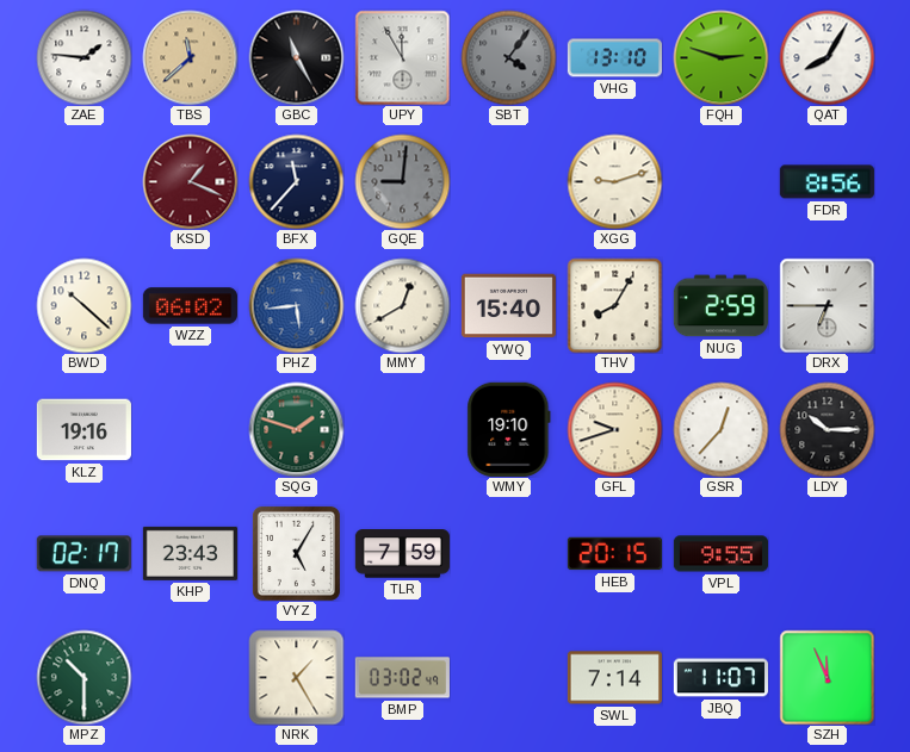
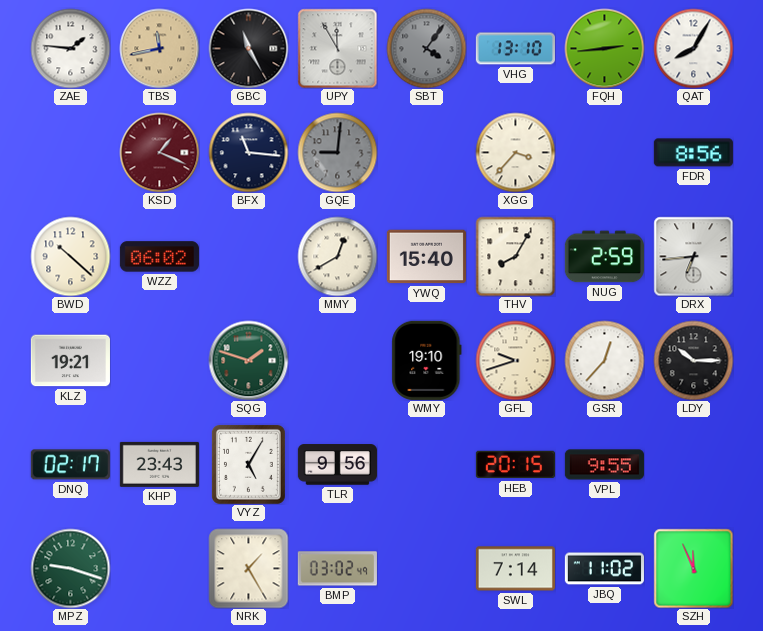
TBS: 11:38 -> 11:43 (159, 48)
FQH: 2:48 -> 2:44 (604, 48)
BFX: 11:37 -> 11:16 (248, 152)
XGG: 9:12 -> 3:37 (515, 152)
PHZ: 5:44 -> none (296, 305)
DRX: 6:45 -> 6:44 (693, 256)
KLZ: 19:16 -> 19:21 (70, 361)
TLR: 7:59 -> 9:56 (337, 465)
MPZ: 10:30 -> 9:18 (70, 568)
JBQ: 11:07 -> 11:02 (604, 569)
